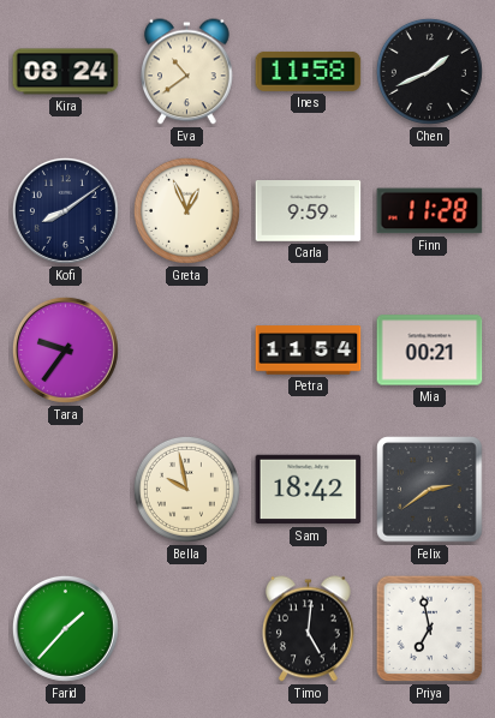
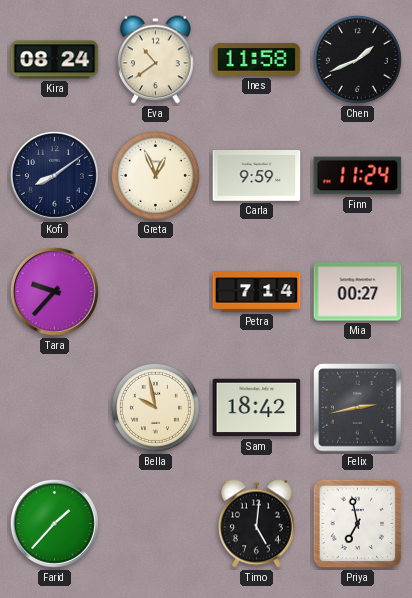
Finn: 11:28 -> 11:24 (358, 176)
Tara: 9:36 -> 9:37 (54, 291)
Petra: 11:54 -> 7:14 (257, 292)
Mia: 00:21 -> 00:27 (358, 292)
Felix: 2:39 -> 2:43 (358, 408)
